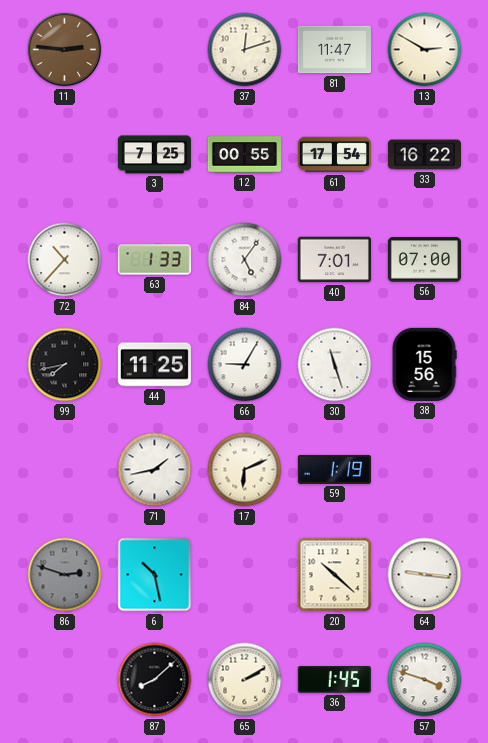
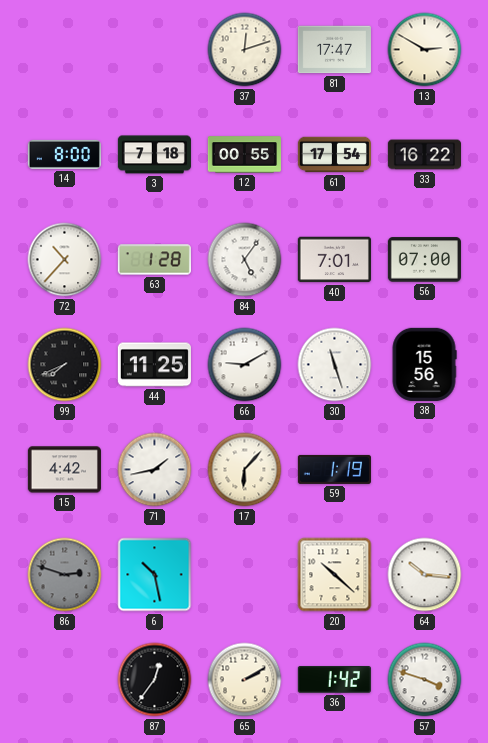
11: 2:46 -> none (65, 50)
81: 11:47 -> 17:47 (334, 50)
14: none -> 8:00 (64, 154)
3: 7:25 -> 7:18 (154, 155)
63: 1:33 -> 1:28 (154, 260)
99: 7:43 -> 7:41 (65, 365)
66: 9:05 -> 9:10 (245, 365)
15: none -> 4:42 (64, 470)
17: 6:11 -> 6:07 (245, 470)
64: 9:16 -> 10:16 (425, 575)
87: 8:08 -> 12:36 (155, 680)
36: 1:45 -> 1:42 (334, 680)
